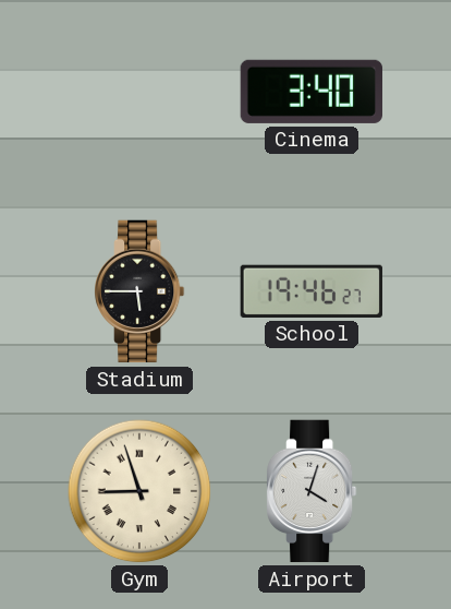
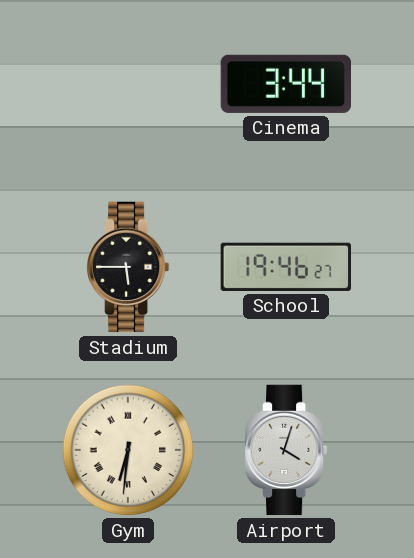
Cinema: 3:40 -> 3:44 (285, 84)
Gym: 8:57 -> 6:31 (128, 450)
